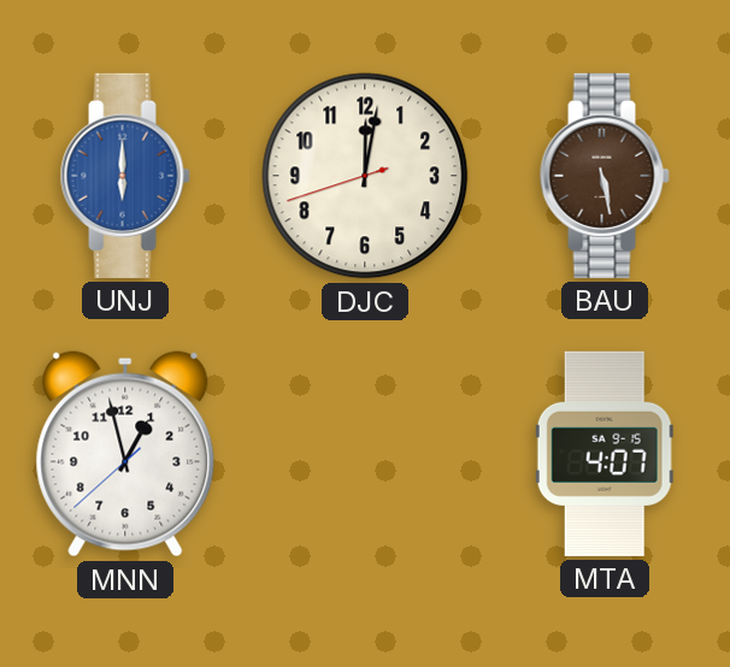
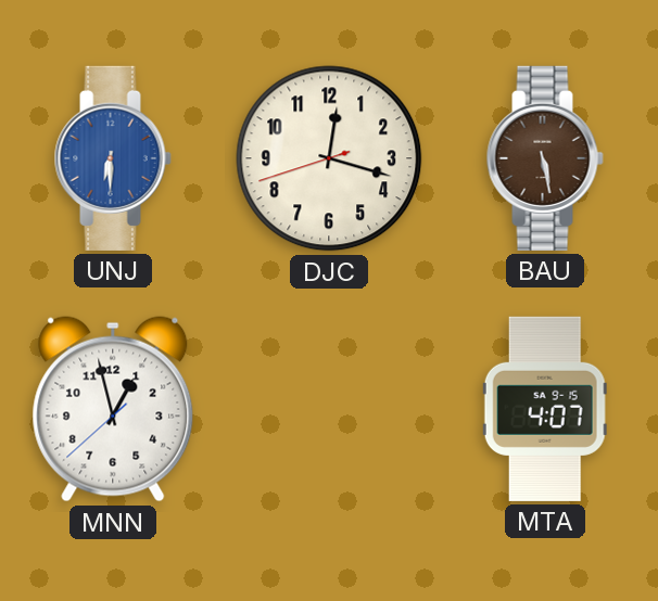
UNJ: 6:00 -> 6:30 (113, 158)
DJC: 12:01 -> 12:17 (329, 158)
